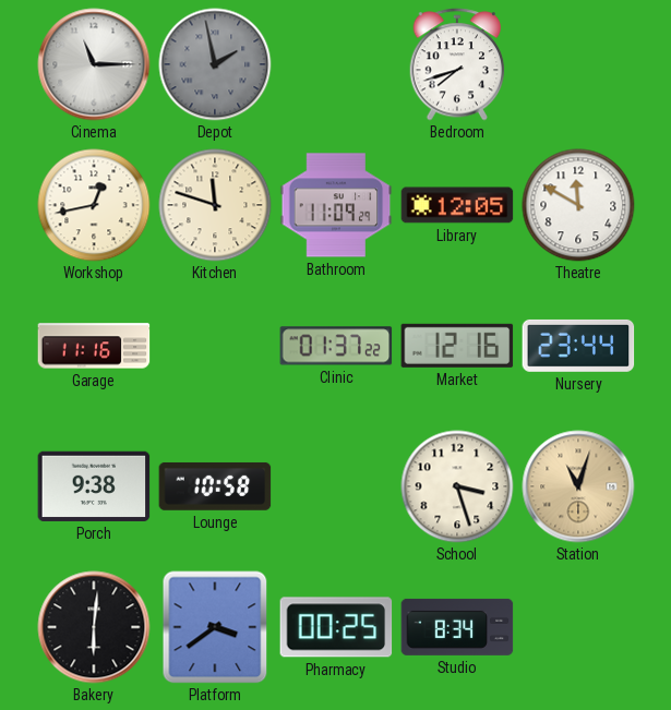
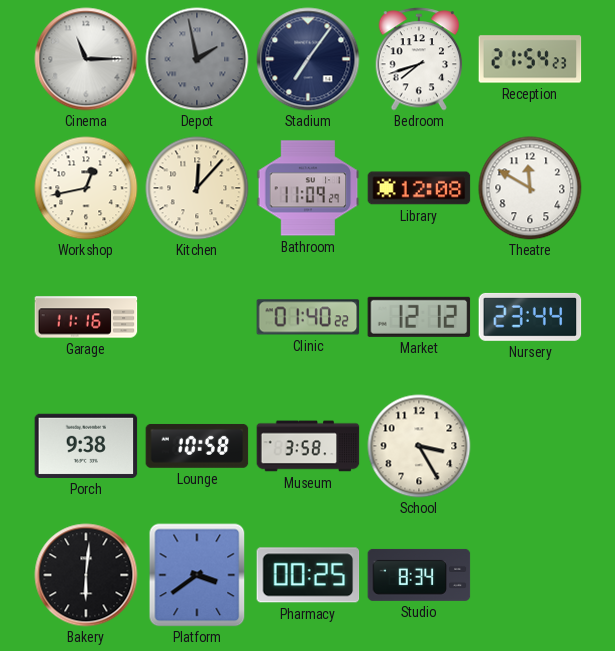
Stadium: none -> 7:06 (308, 59)
Reception: none -> 21:54 (530, 59)
Kitchen: 11:48 -> 12:07 (197, 188)
Library: 12:05 -> 12:08 (419, 188)
Clinic: 01:37 -> 01:40 (308, 317)
Market: 12:16 -> 12:12 (419, 317)
Museum: none -> 3:58 (308, 446)
School: 3:27 -> 3:25 (419, 446)
Station: 11:03 -> none (578, 486)
